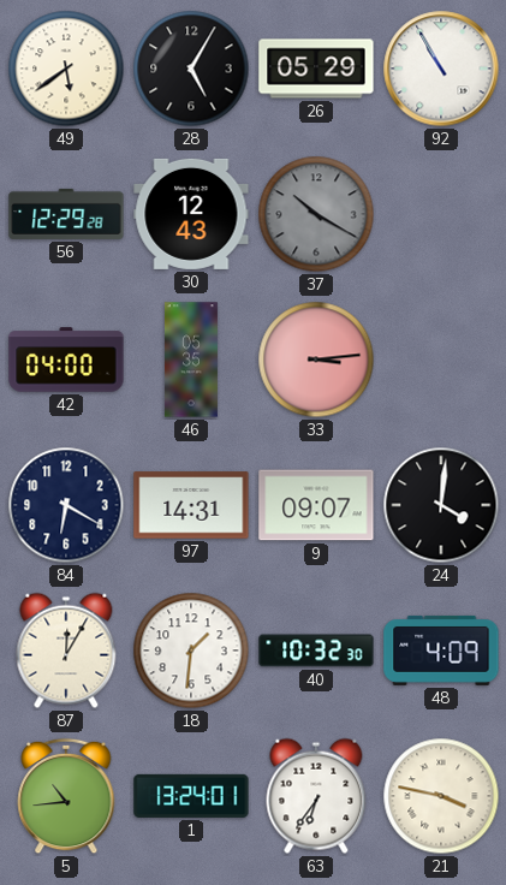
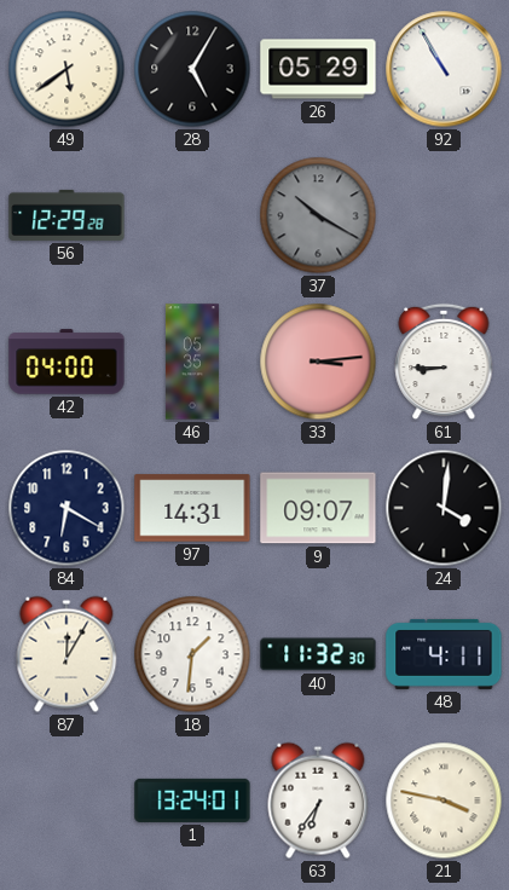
30: 12:43 -> none (191, 214)
61: none -> 8:45 (444, 362)
40: 10:32 -> 11:32 (318, 654)
48: 4:09 -> 4:11 (444, 654)
5: 10:44 -> none (66, 796)
